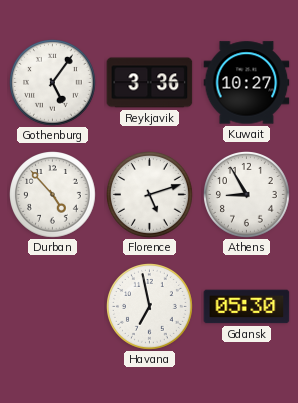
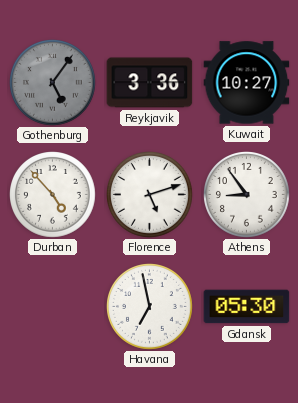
Gothenburg dial: white -> grey (53, 83)
Athens: 8:55 -> 8:54 (247, 195)
